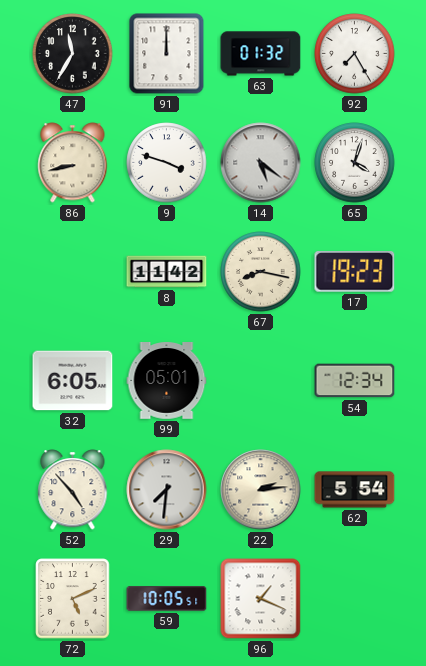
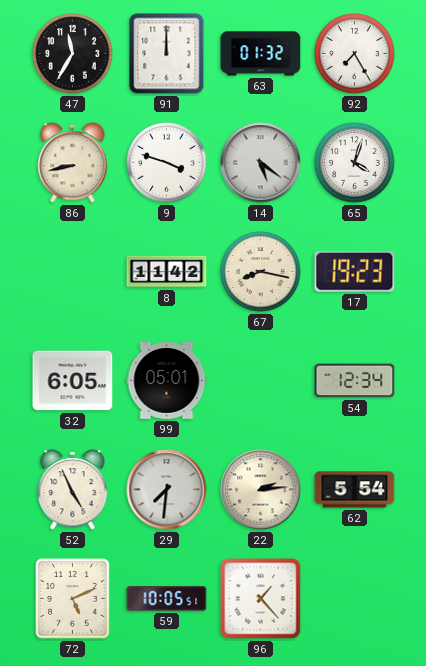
52: 4:53 -> 4:56 (73, 490)
96: 1:19 -> 1:23 (261, 599)
